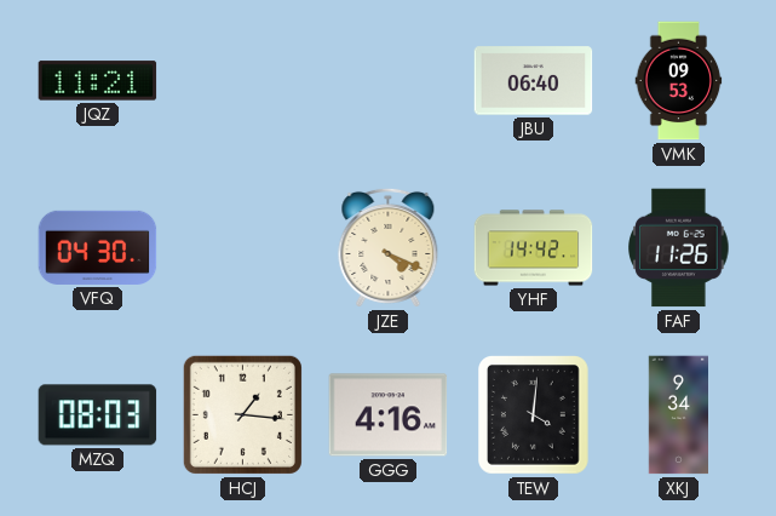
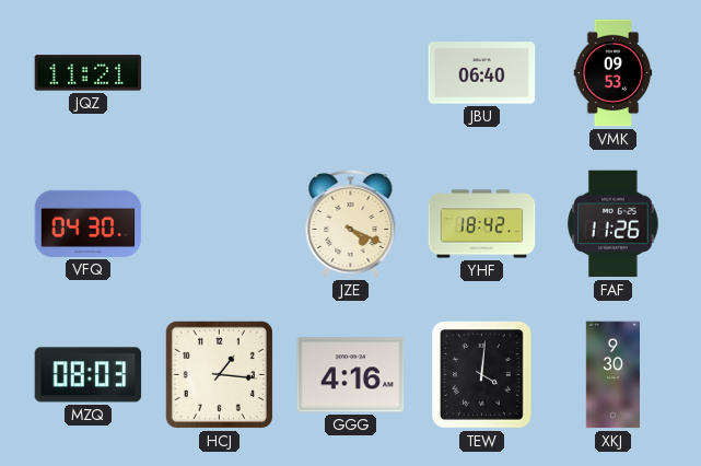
YHF: 14:42 -> 18:42 (482, 224)
XKJ: 9:34 -> 9:30 (612, 375)
